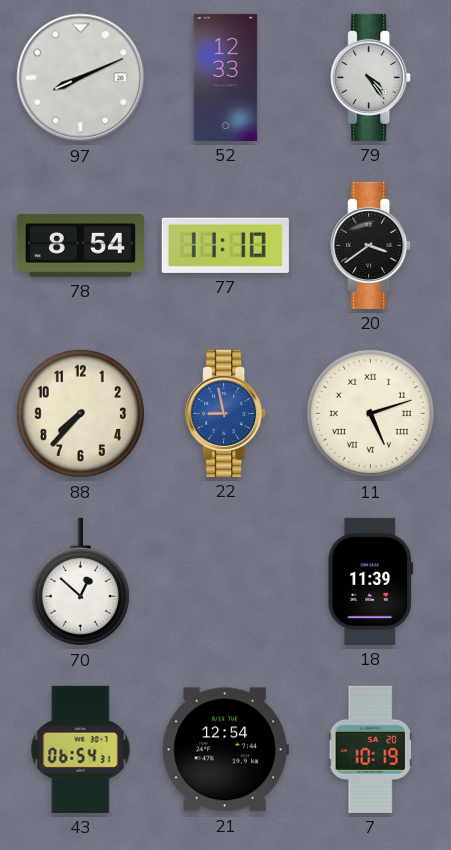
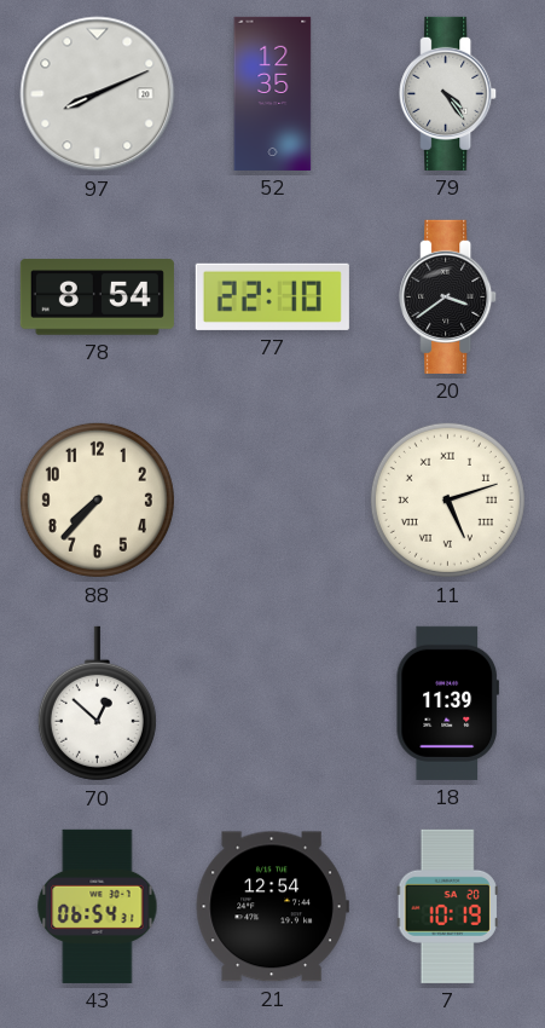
52: 12:33 -> 12:35 (273, 93)
77: 11:10 -> 22:10 (272, 296)
22: 8:58 -> none (226, 413)
